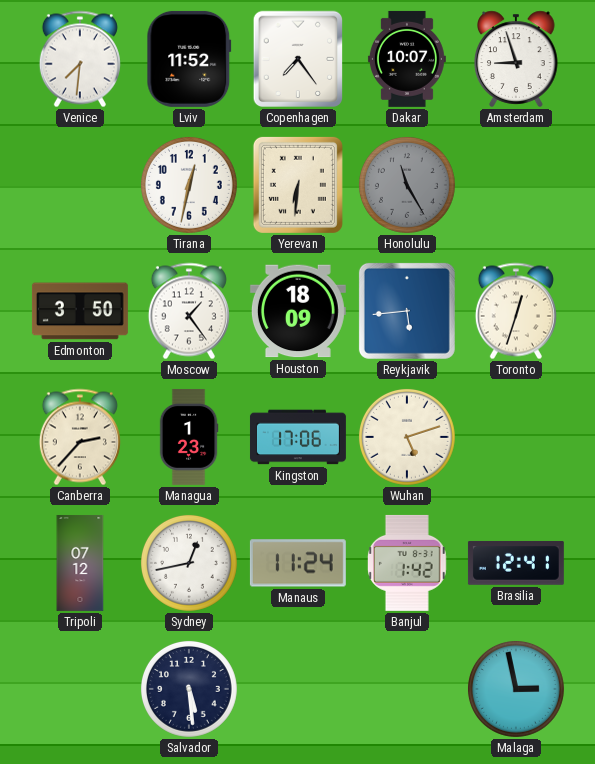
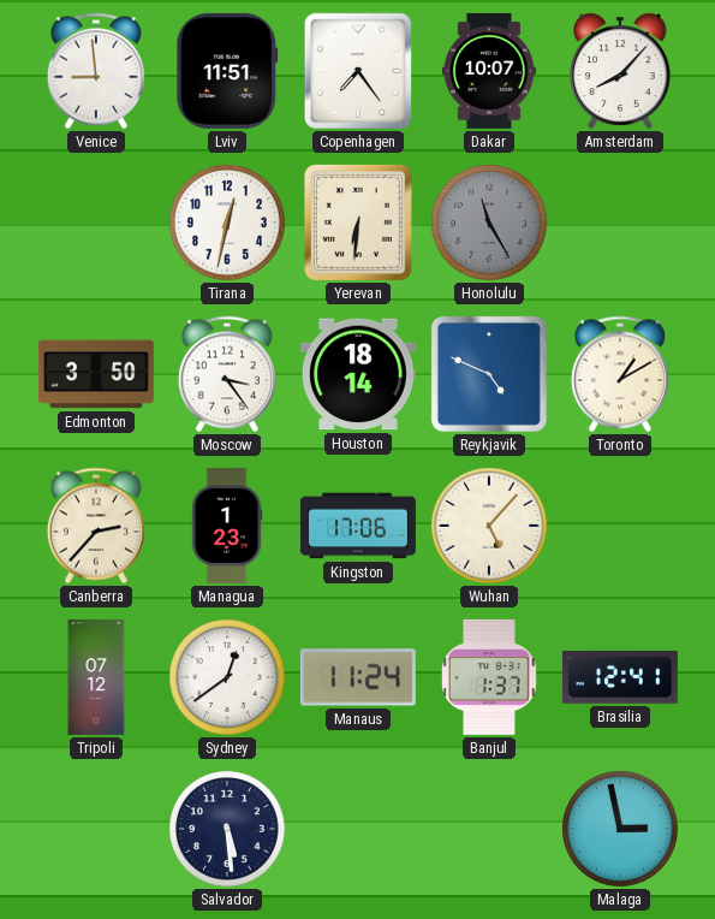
Venice: 7:31 -> 8:59 (96, 71)
Lviv: 11:52 -> 11:51 (227, 71)
Amsterdam: 8:57 -> 8:07 (620, 71)
Moscow: 1:24 -> 3:24 (227, 374)
Houston: 18:09 -> 18:14 (358, 374)
Reykjavik: 5:44 -> 4:49 (489, 374)
Toronto: 12:33 -> 1:10 (620, 374)
Wuhan: 5:12 -> 5:07 (489, 526)
Sydney: 12:43 -> 12:39 (227, 677)
Banjul: 1:42 -> 1:37 (489, 677)
